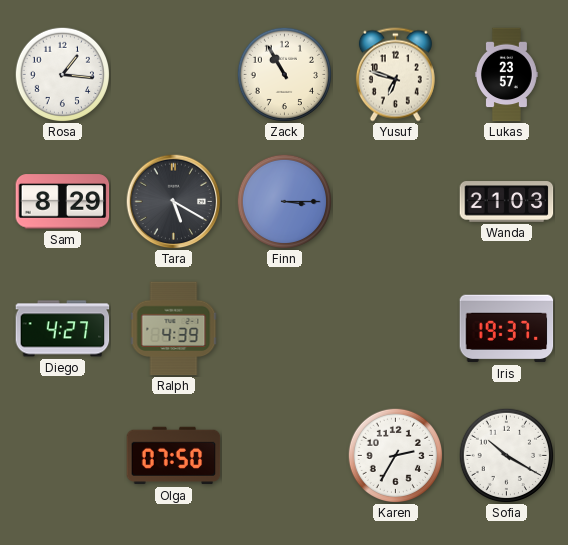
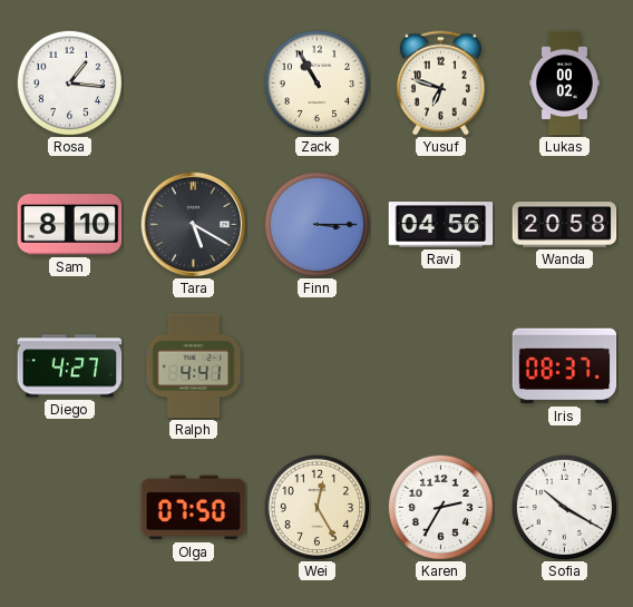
Lukas: 23:57 -> 00:02 (564, 84)
Sam: 8:29 -> 8:10 (70, 225)
Ravi: none -> 04:56 (441, 225)
Wanda: 21:03 -> 20:58 (565, 225)
Ralph: 4:39 -> 4:41 (194, 366)
Iris: 19:37 -> 08:37 (565, 366)
Wei: none -> 12:25 (316, 507)
